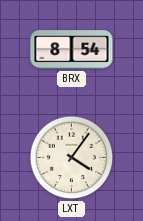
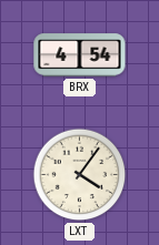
BRX: 8:54 -> 4:54 (80, 55)
